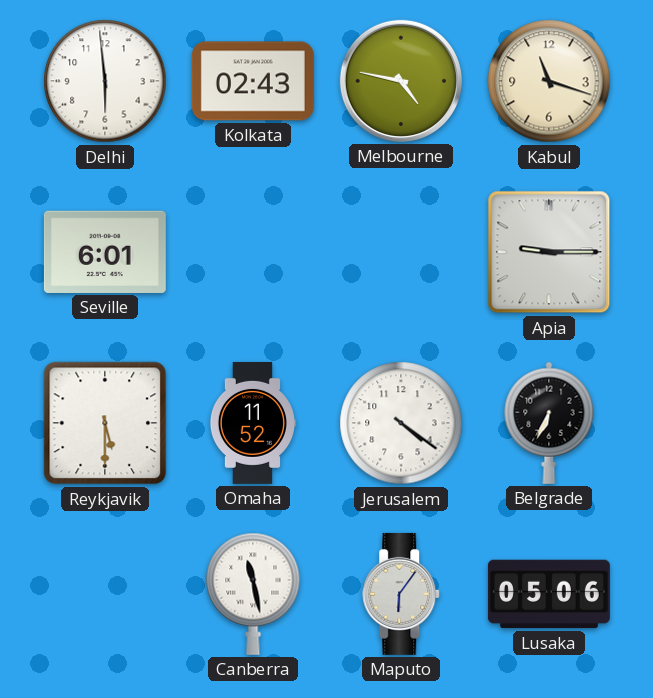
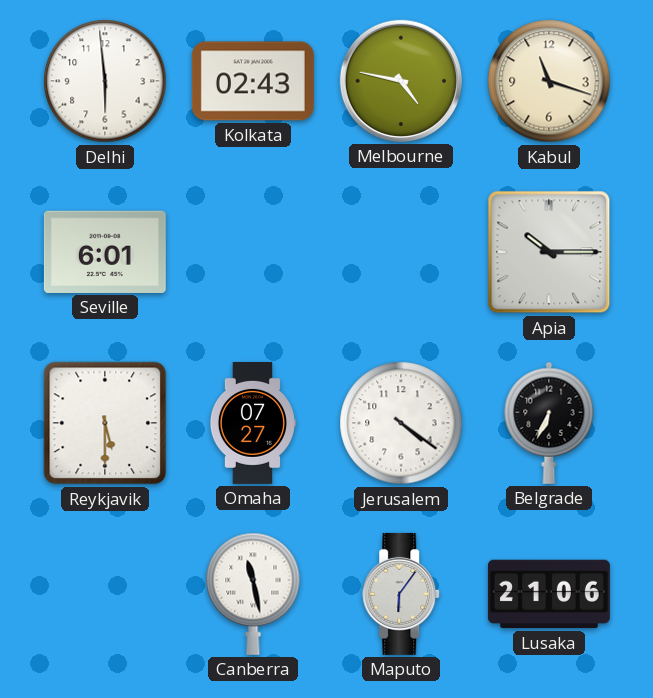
Apia: 9:15 -> 10:15 (549, 252)
Omaha: 11:52 -> 07:27 (252, 423)
Lusaka: 05:06 -> 21:06 (549, 594)
